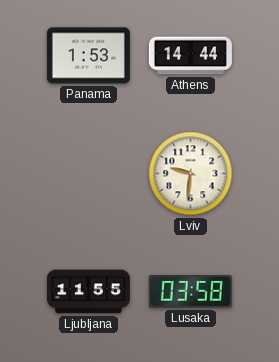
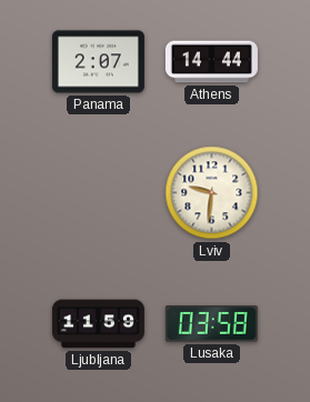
Panama: 1:53 -> 2:07 (98, 62)
Ljubljana: 11:55 -> 11:59 (98, 324)
